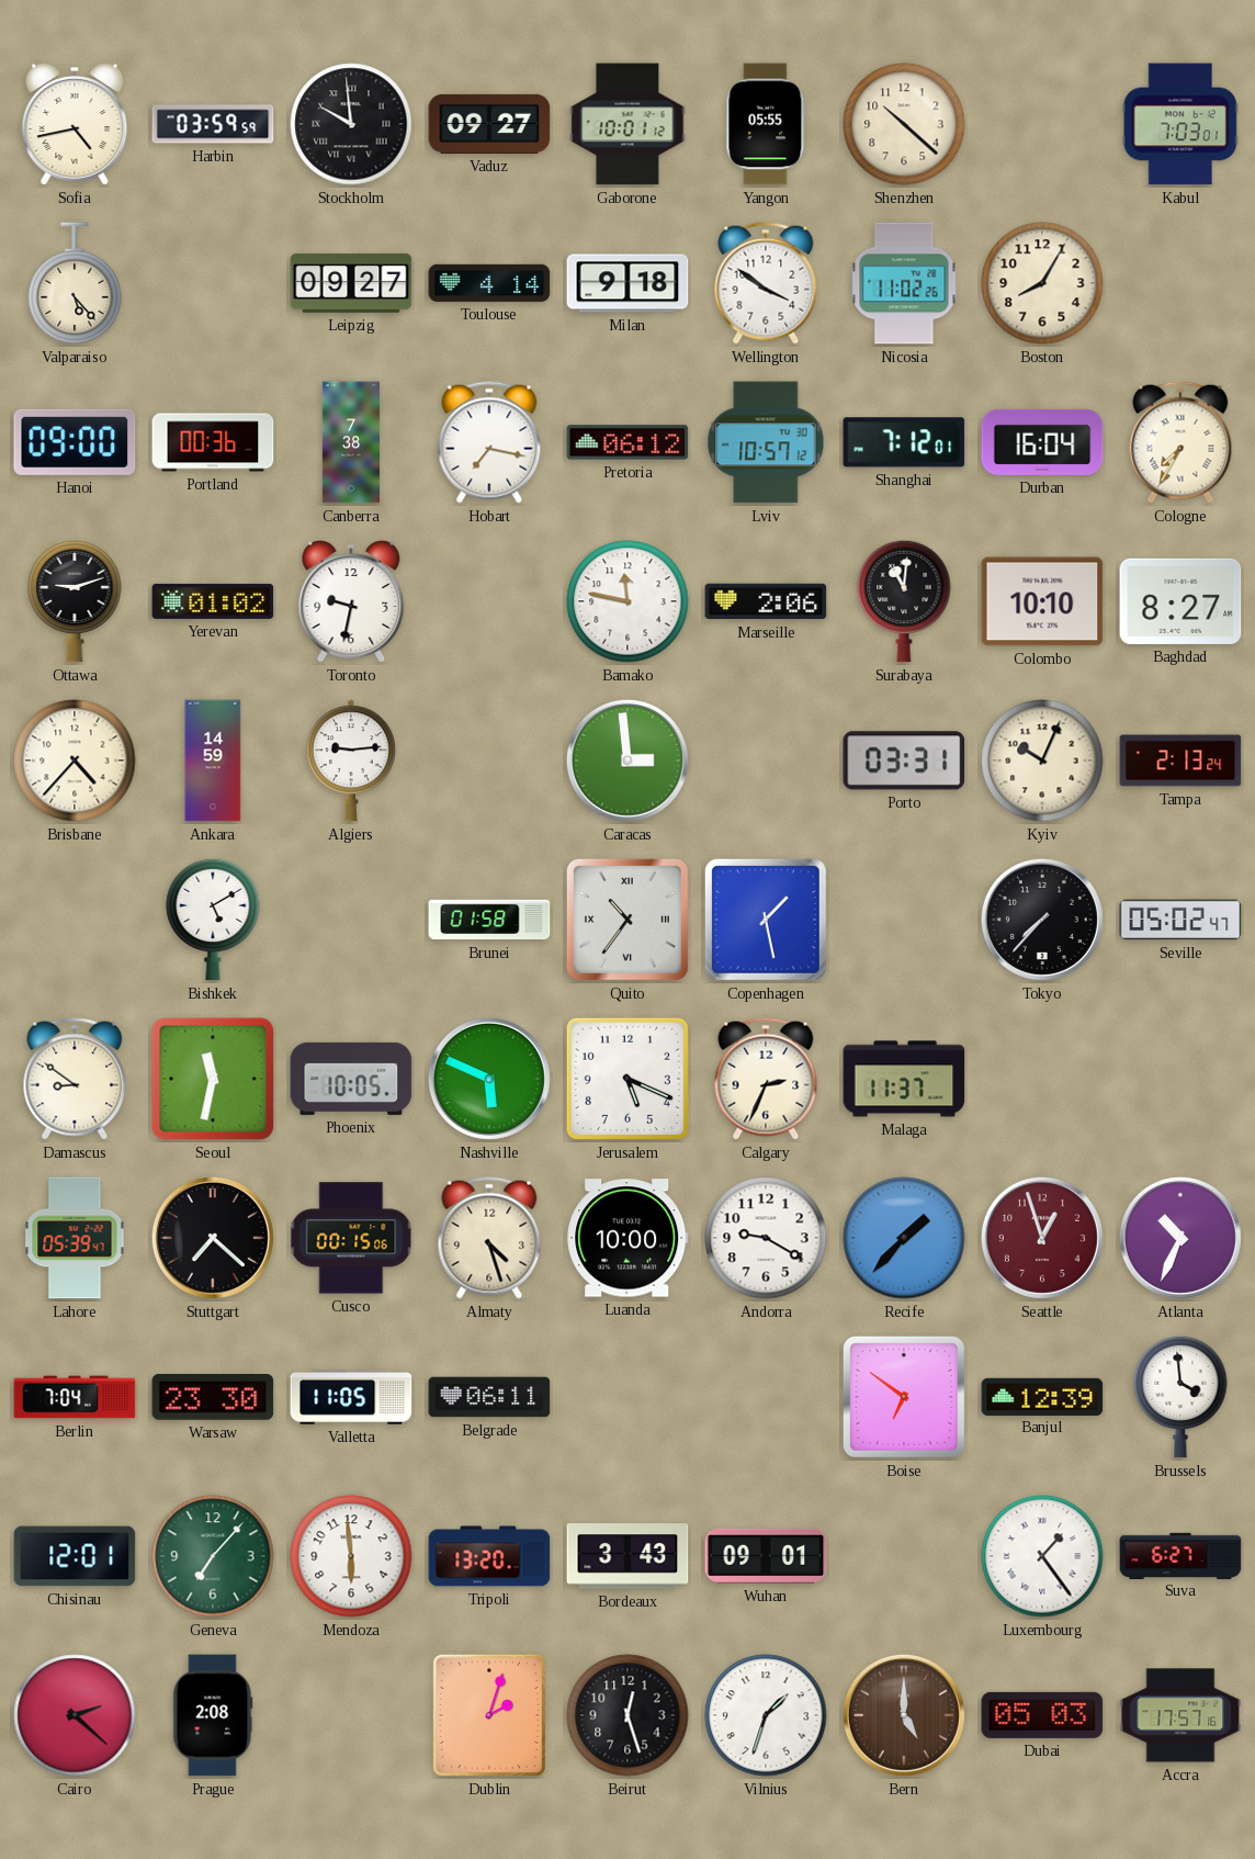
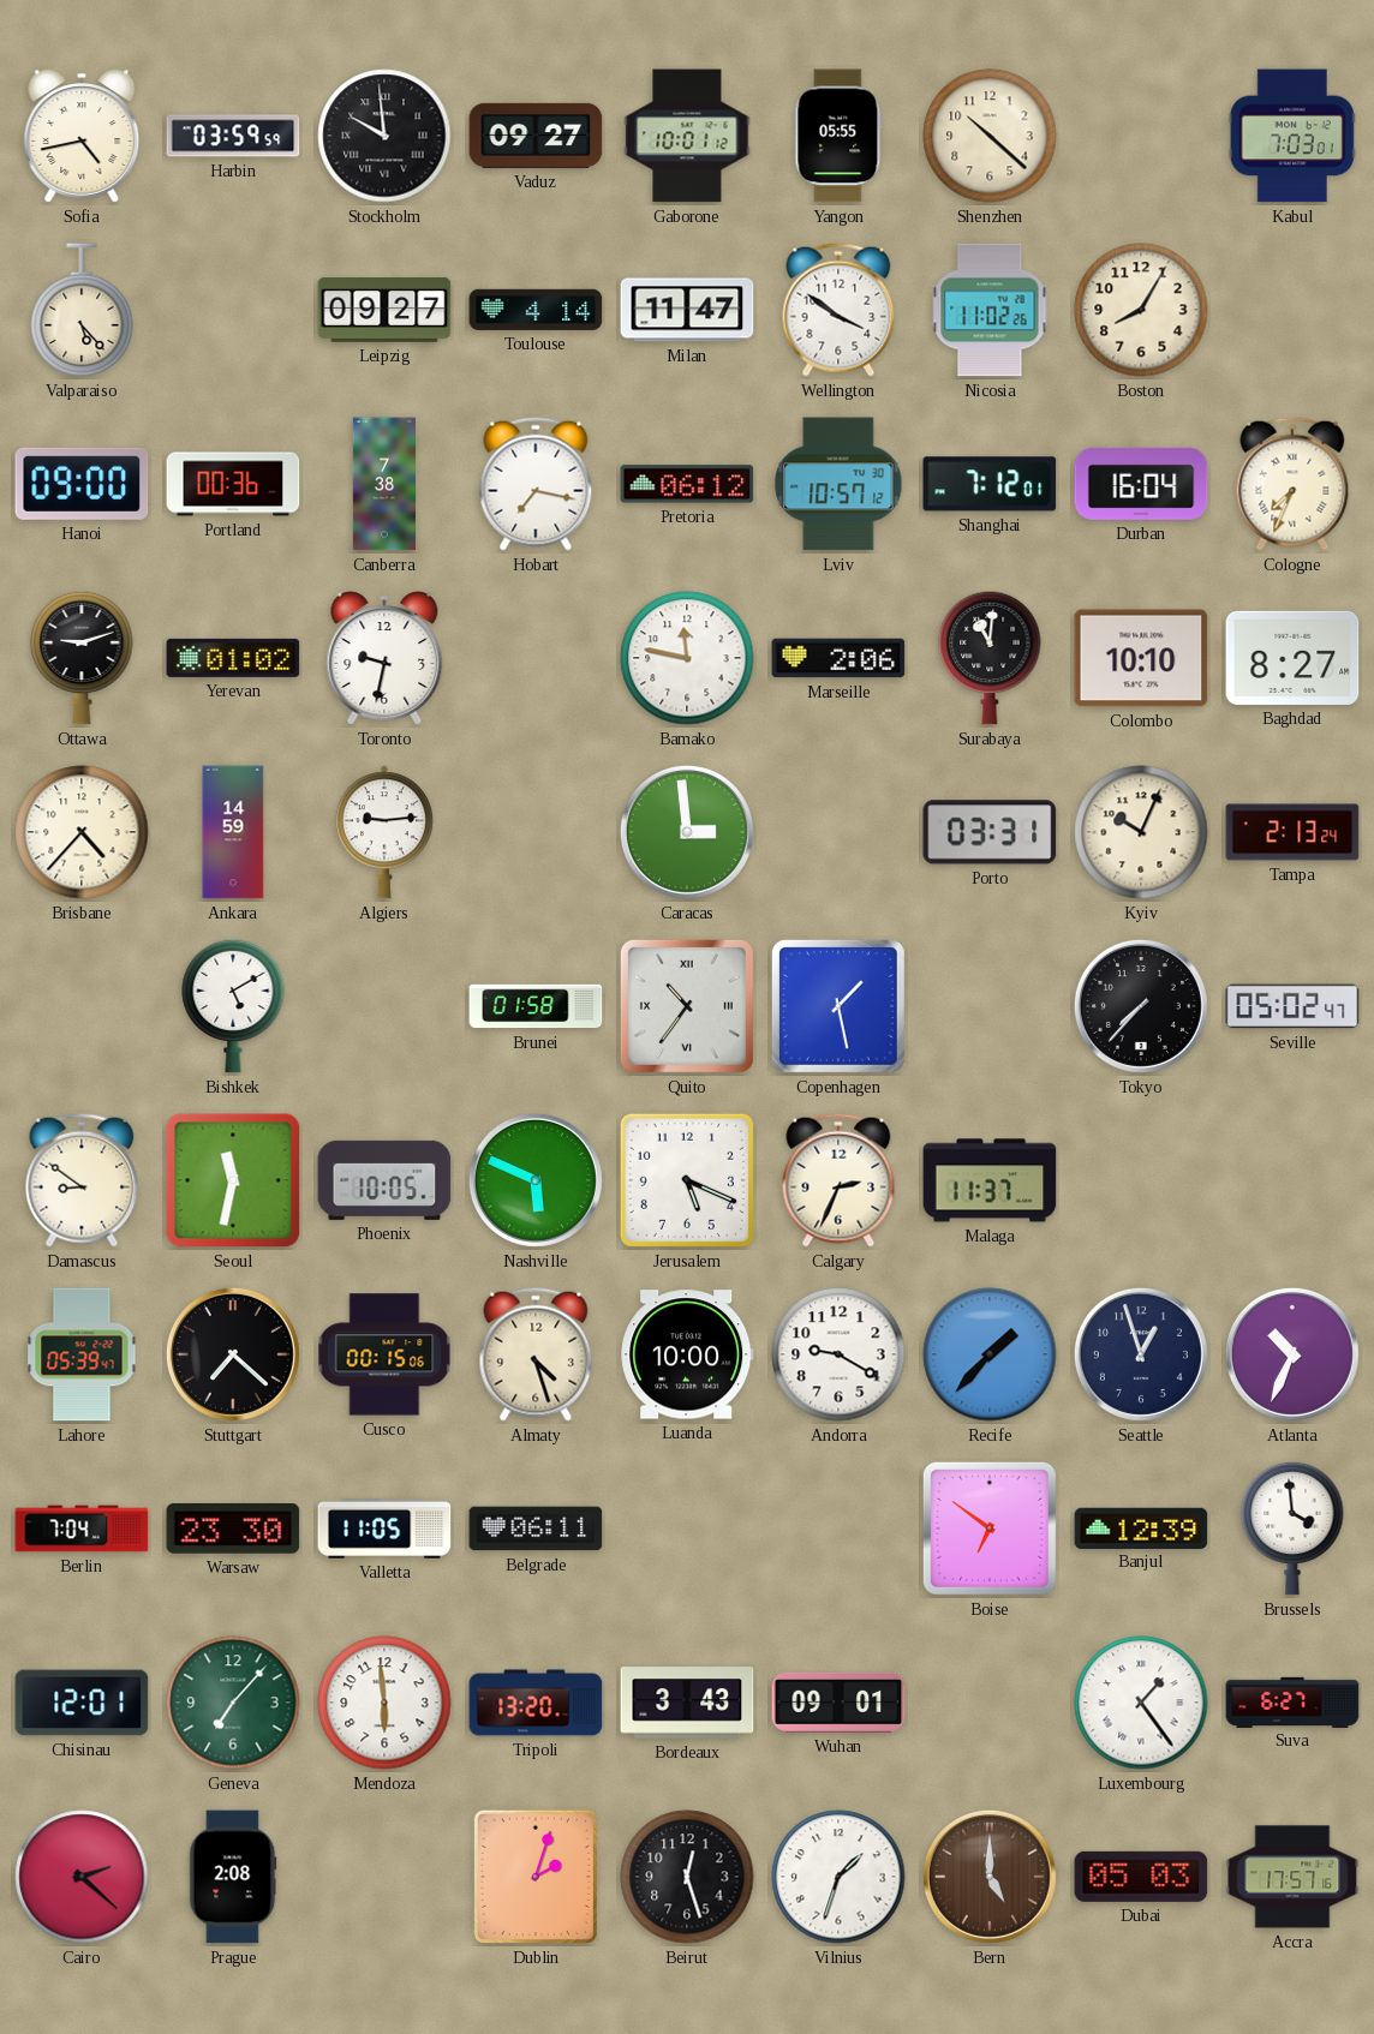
Milan: 9:18 -> 11:47 (687, 310)
Cologne: 7:35 -> 7:34 (1292, 484)
Seattle dial: burgundy -> navy (1141, 1354)
